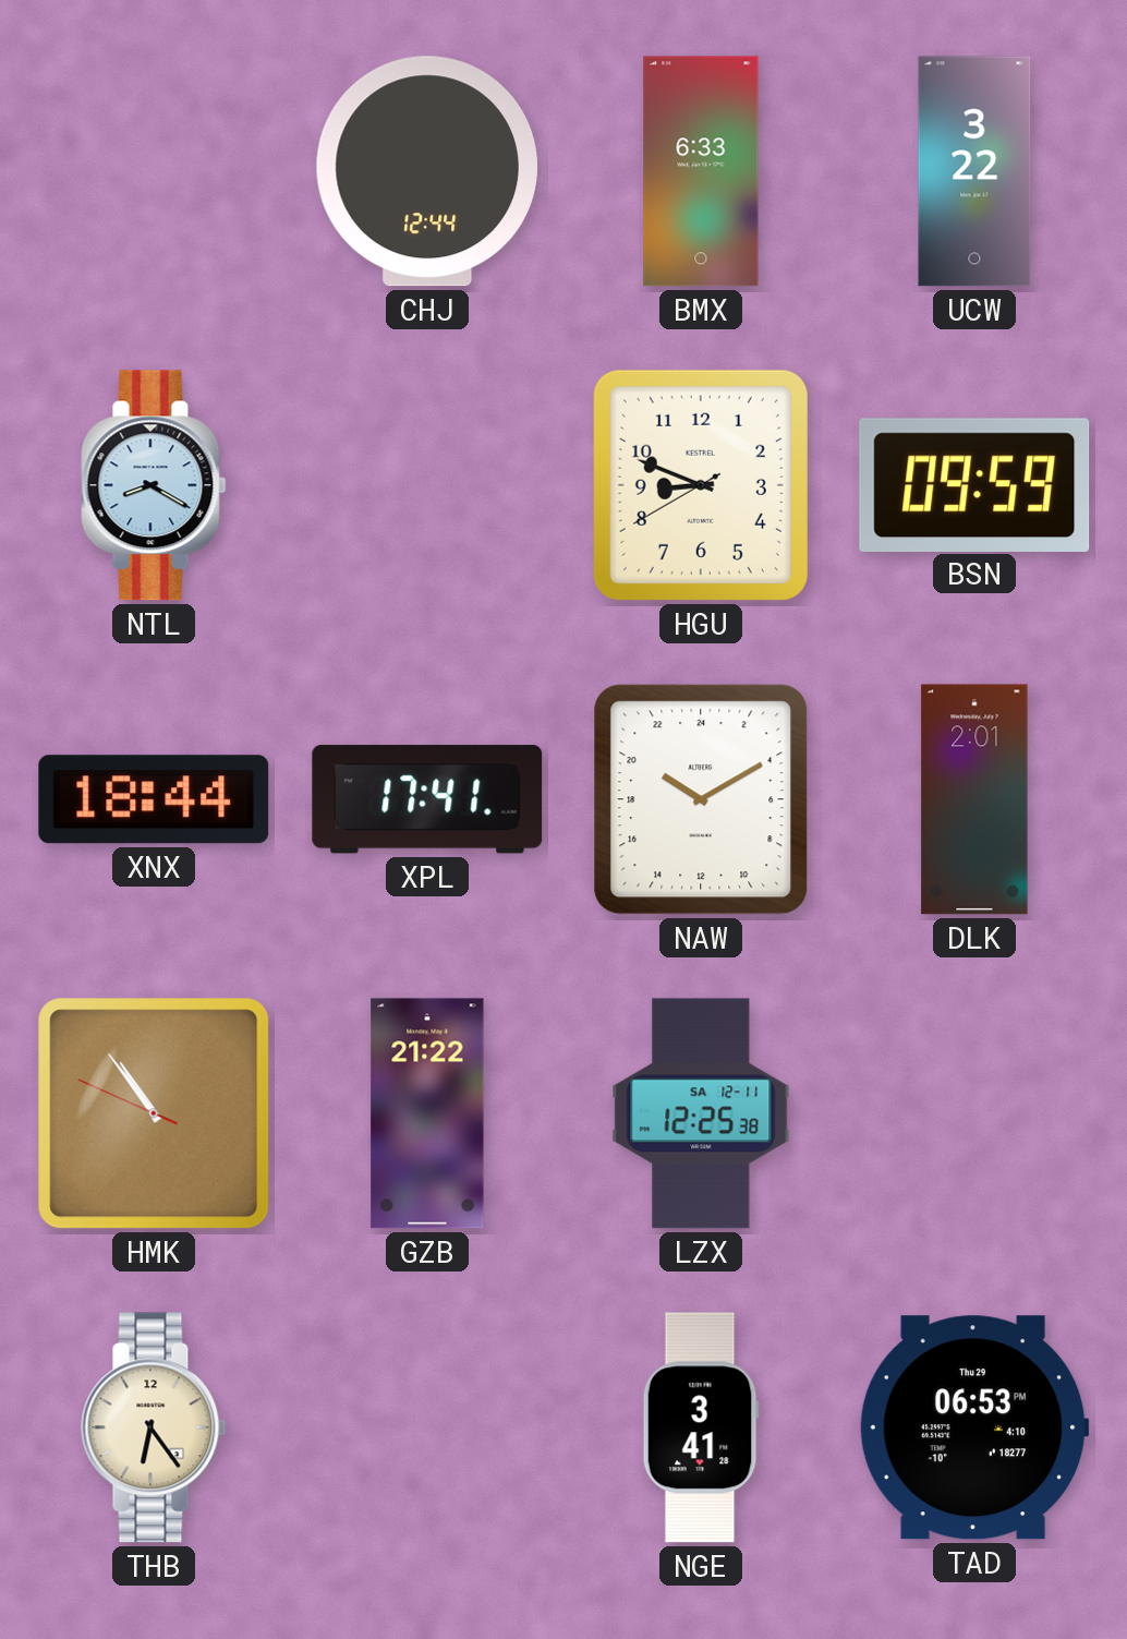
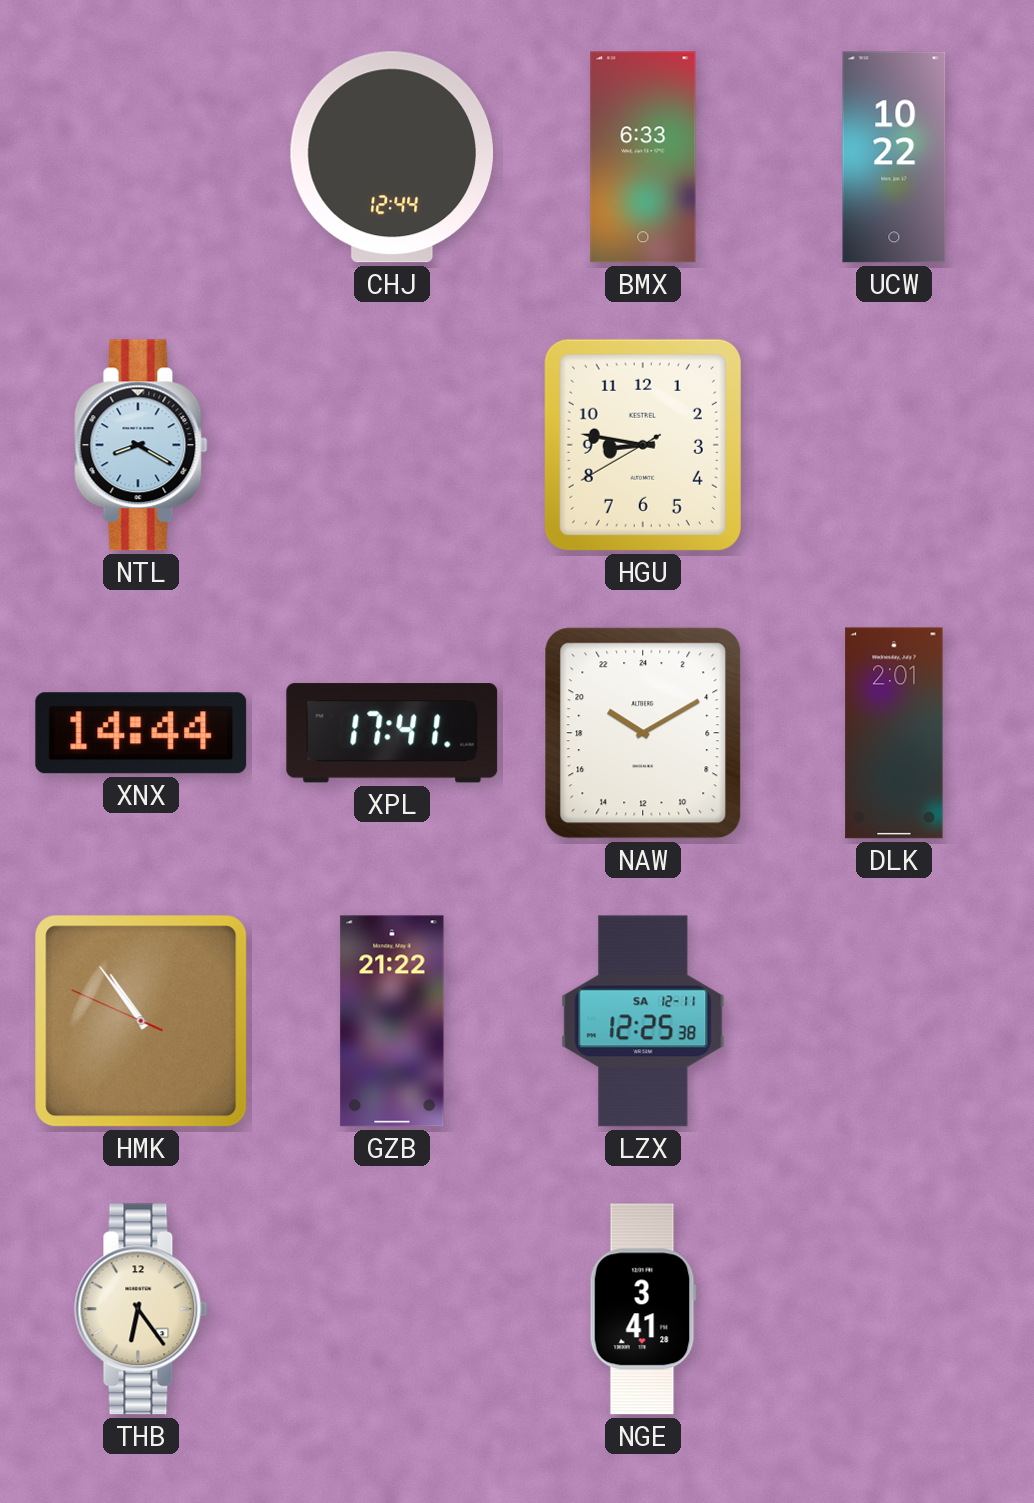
UCW: 3:22 -> 10:22 (894, 157)
HGU: 8:48 -> 8:46 (643, 445)
BSN: 09:59 -> none (974, 484)
XNX: 18:44 -> 14:44 (141, 733)
TAD: 06:53 -> none (974, 1427)
